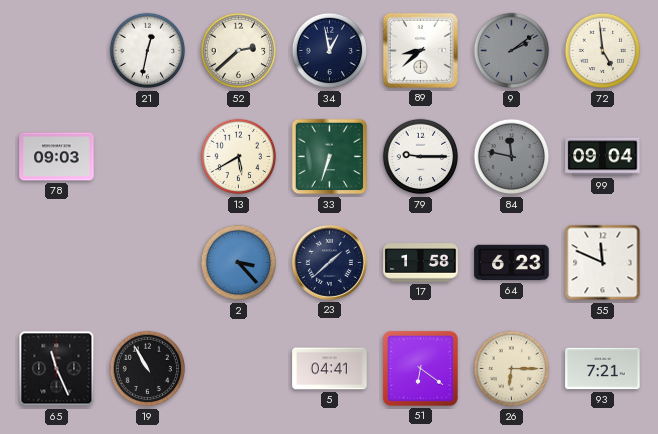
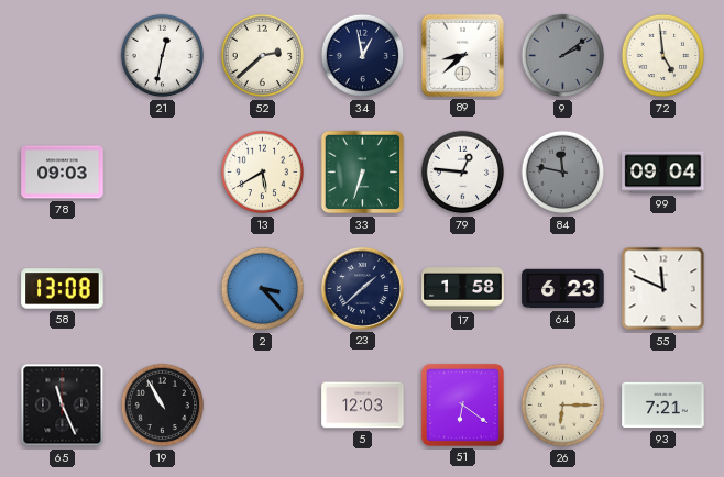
79: 9:15 -> 12:46 (463, 173)
58: none -> 13:08 (63, 289)
5: 04:41 -> 12:03 (363, 406)
